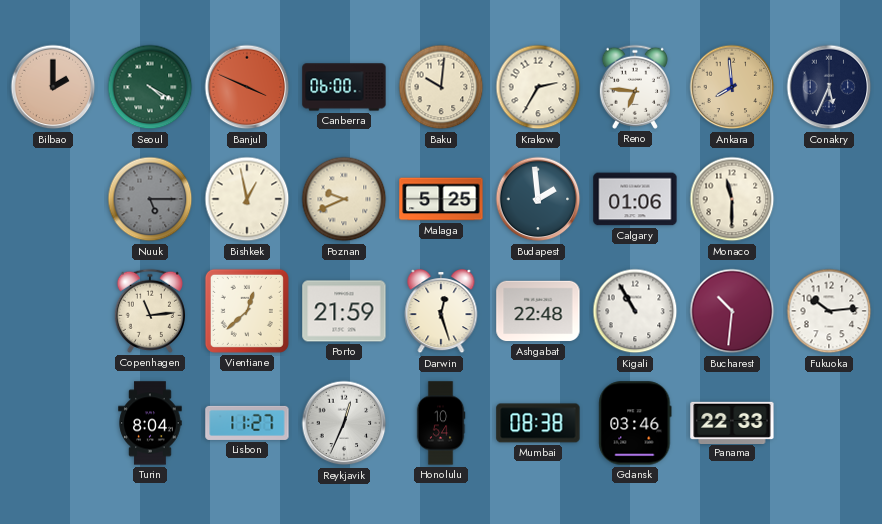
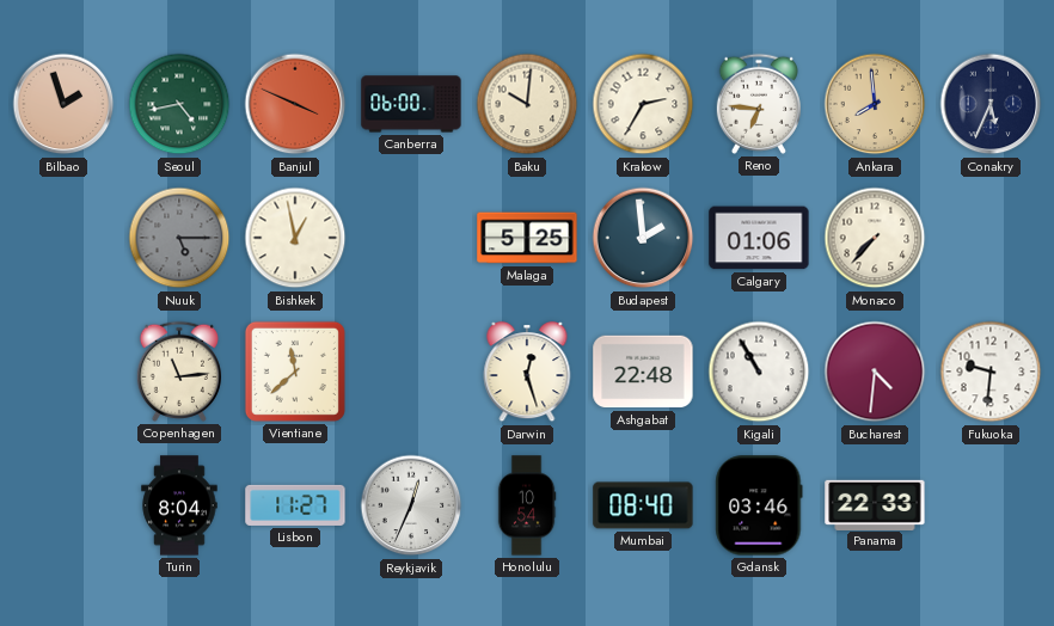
Bilbao: 2:00 -> 1:57 (63, 104)
Seoul: 4:20 -> 4:43 (179, 104)
Poznan: 9:41 -> none (344, 199)
Monaco: 11:30 -> 7:37 (875, 238)
Vientiane: 12:38 -> 11:38 (295, 372)
Porto: 21:59 -> none (344, 311)
Bucharest: 10:31 -> 4:31 (875, 372)
Fukuoka: 10:14 -> 9:31 (991, 372)
Mumbai: 08:38 -> 08:40 (643, 505)
